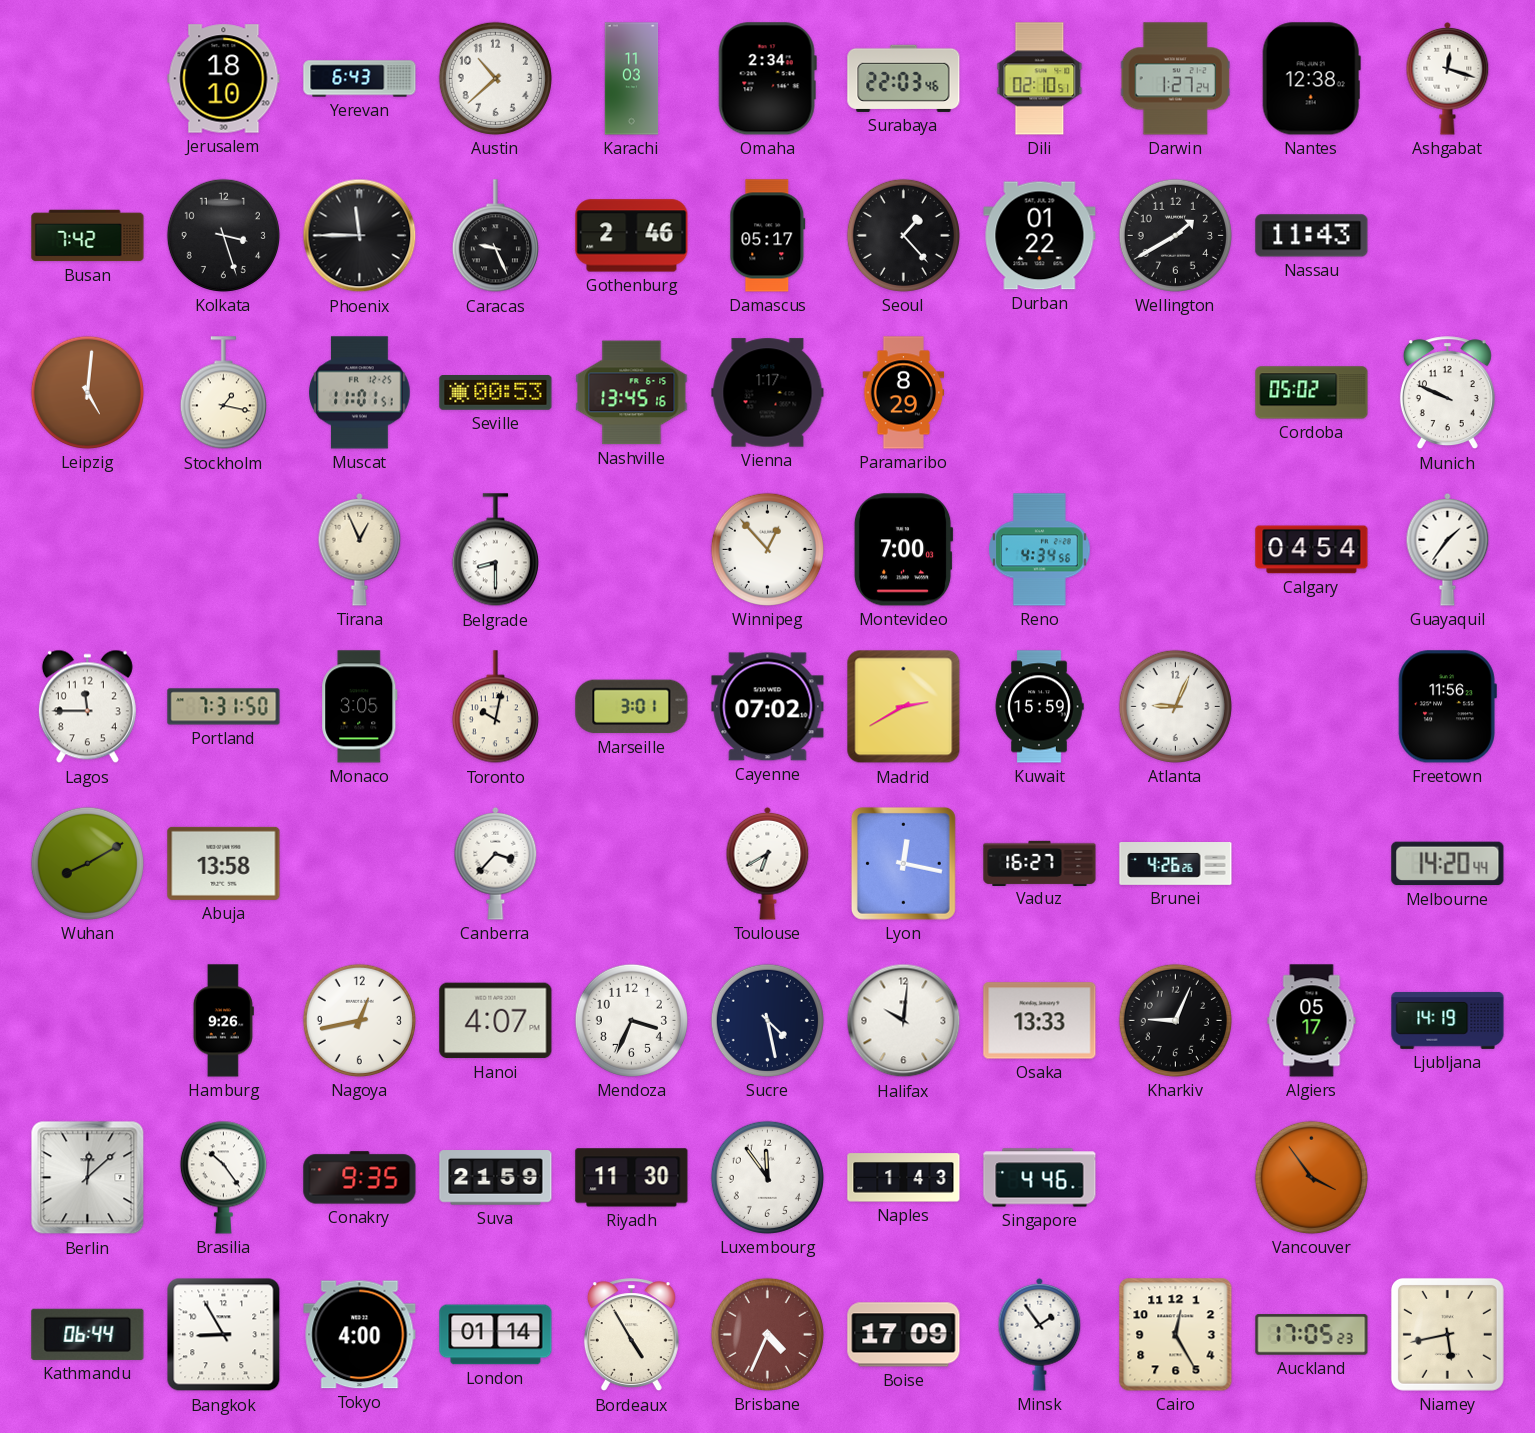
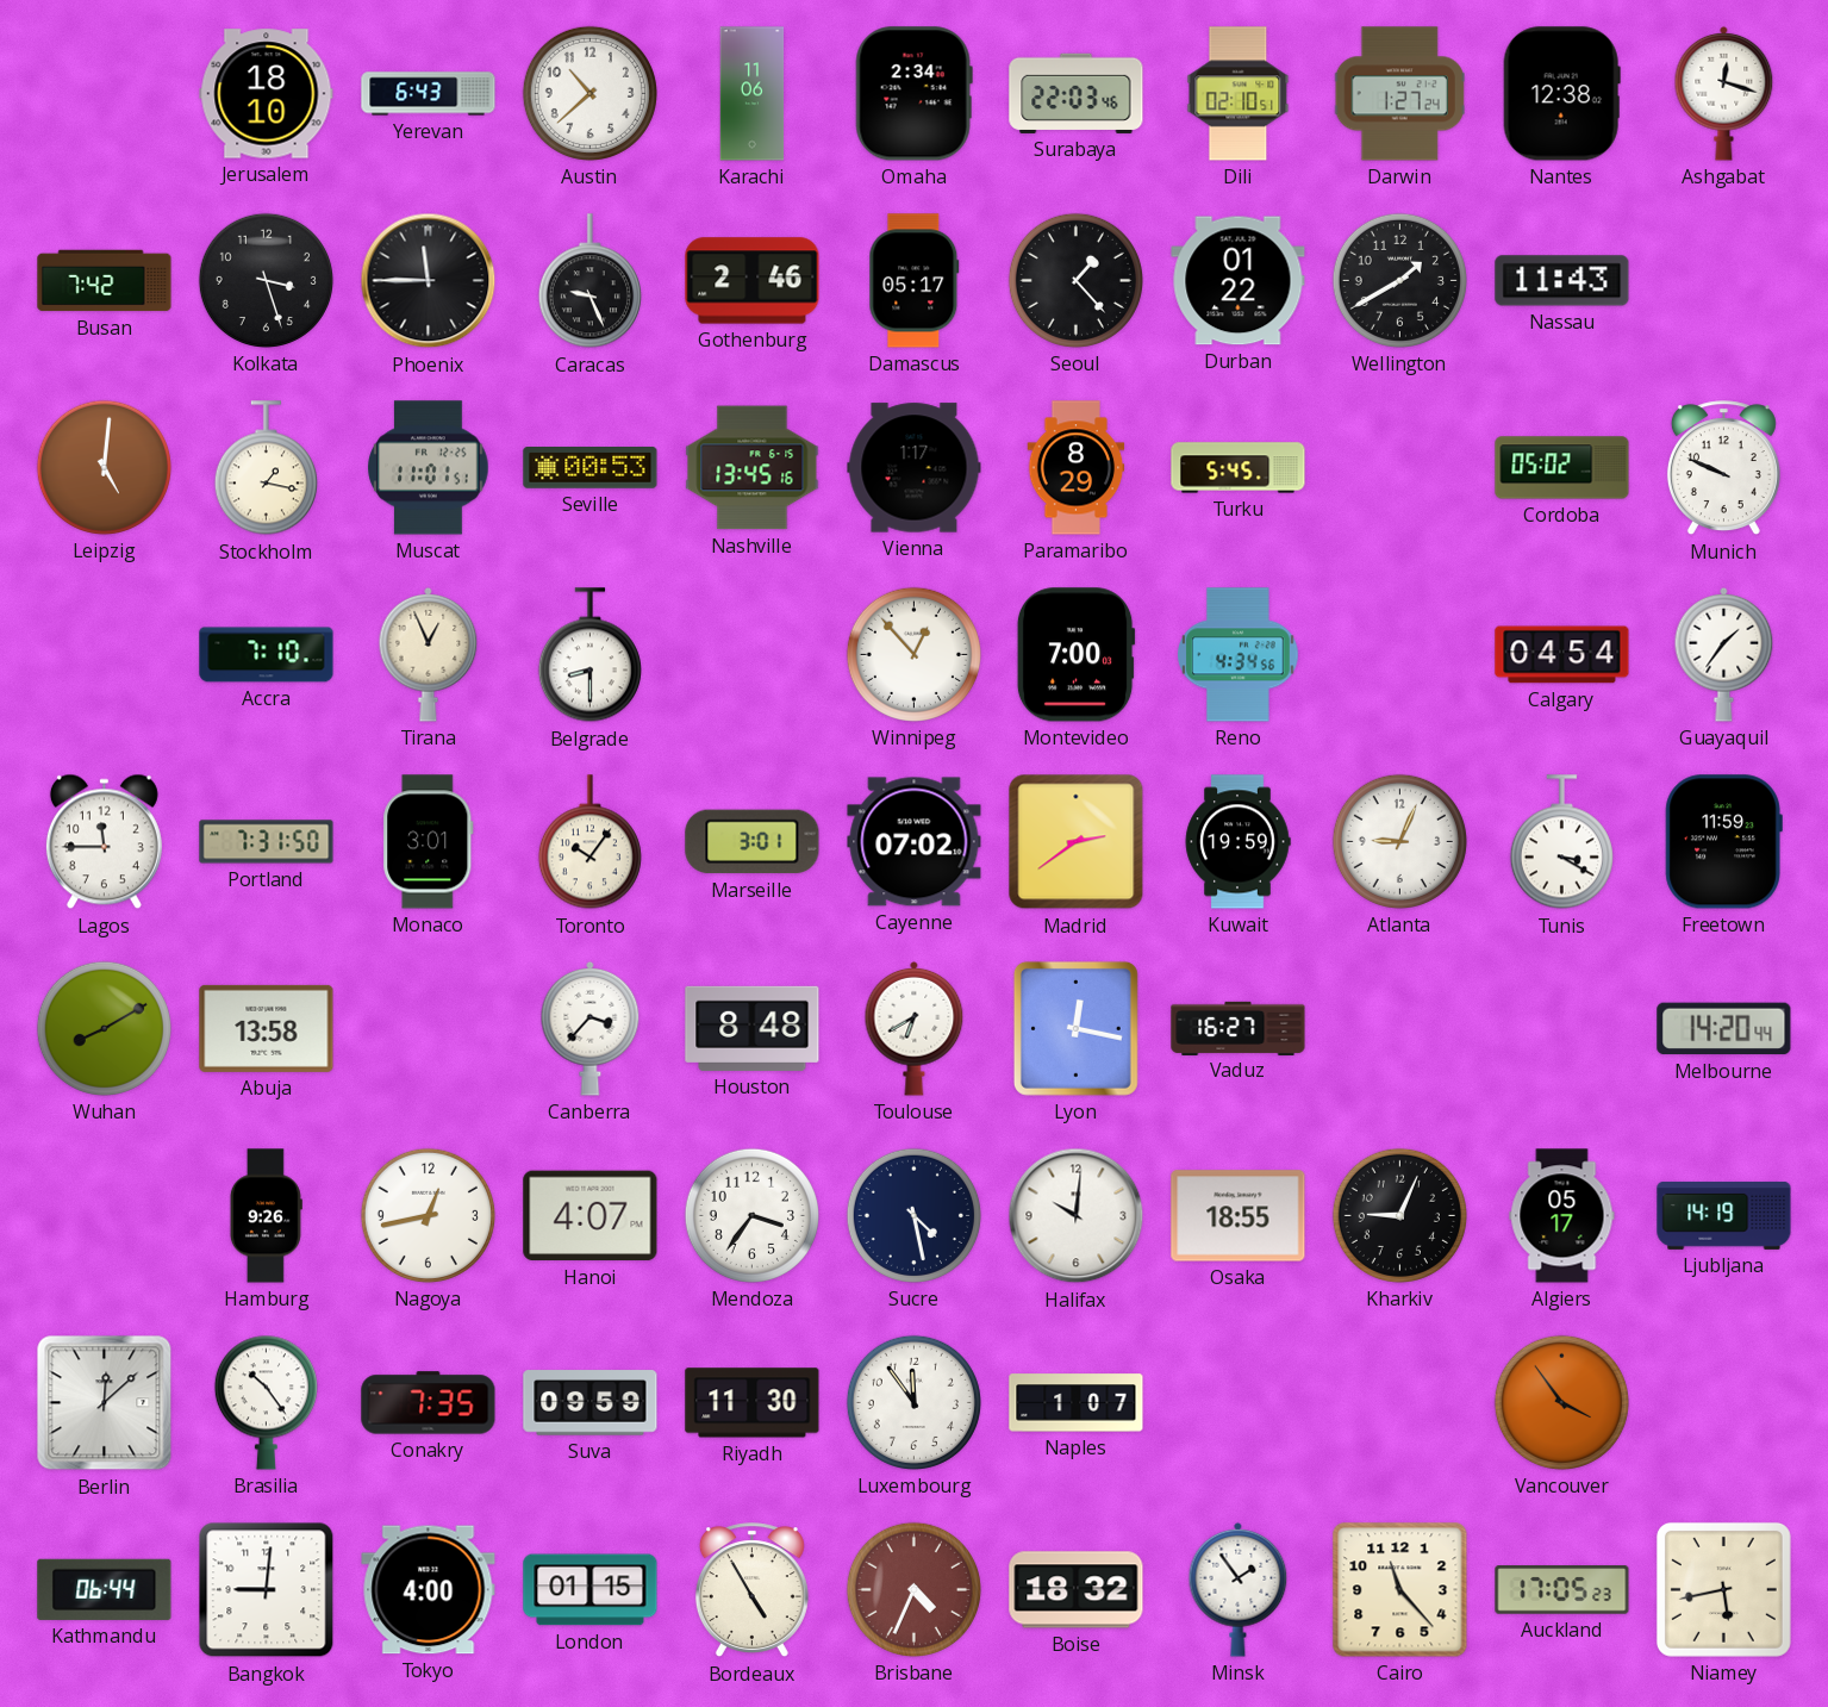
Karachi: 11:03 -> 11:06 (753, 94)
Turku: none -> 5:45 (1239, 468)
Accra: none -> 7:10 (267, 655)
Monaco: 3:05 -> 3:01 (429, 842)
Toronto: 10:02 -> 10:06 (589, 842)
Madrid: 2:40 -> 2:39 (1077, 842)
Kuwait: 15:59 -> 19:59 (1237, 842)
Tunis: none -> 3:20 (1561, 842)
Freetown: 11:56 -> 11:59 (1723, 842)
Houston: none -> 8:48 (753, 1028)
Brunei: 4:26 -> none (1176, 864)
Mendoza: 3:34 -> 3:36 (751, 1215)
Osaka: 13:33 -> 18:55 (1239, 1216)
Conakry: 9:35 -> 7:35 (429, 1403)
Suva: 21:59 -> 09:59 (591, 1403)
Naples: 1:43 -> 1:07 (1077, 1403)
Singapore: 4:46 -> none (1040, 1178)
Bangkok: 8:55 -> 9:01 (267, 1590)
London: 01:14 -> 01:15 (591, 1590)
Boise: 17:09 -> 18:32 (1077, 1590)
Cairo: 12:25 -> 11:23 (1400, 1590)
